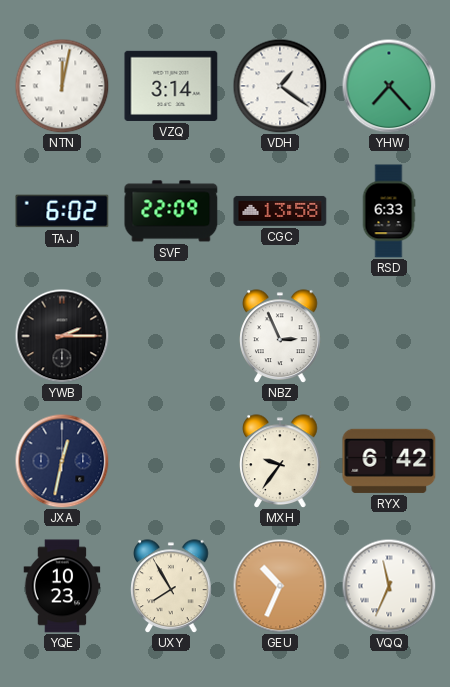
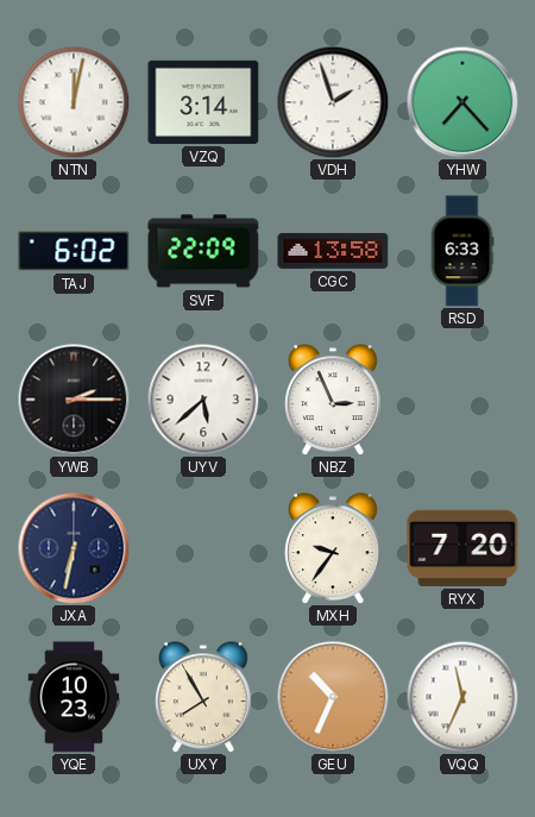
VDH: 1:21 -> 1:57 (333, 102)
UYV: none -> 5:38 (203, 400)
JXA: 12:32 -> 6:32 (74, 548)
RYX: 6:42 -> 7:20 (462, 548)
